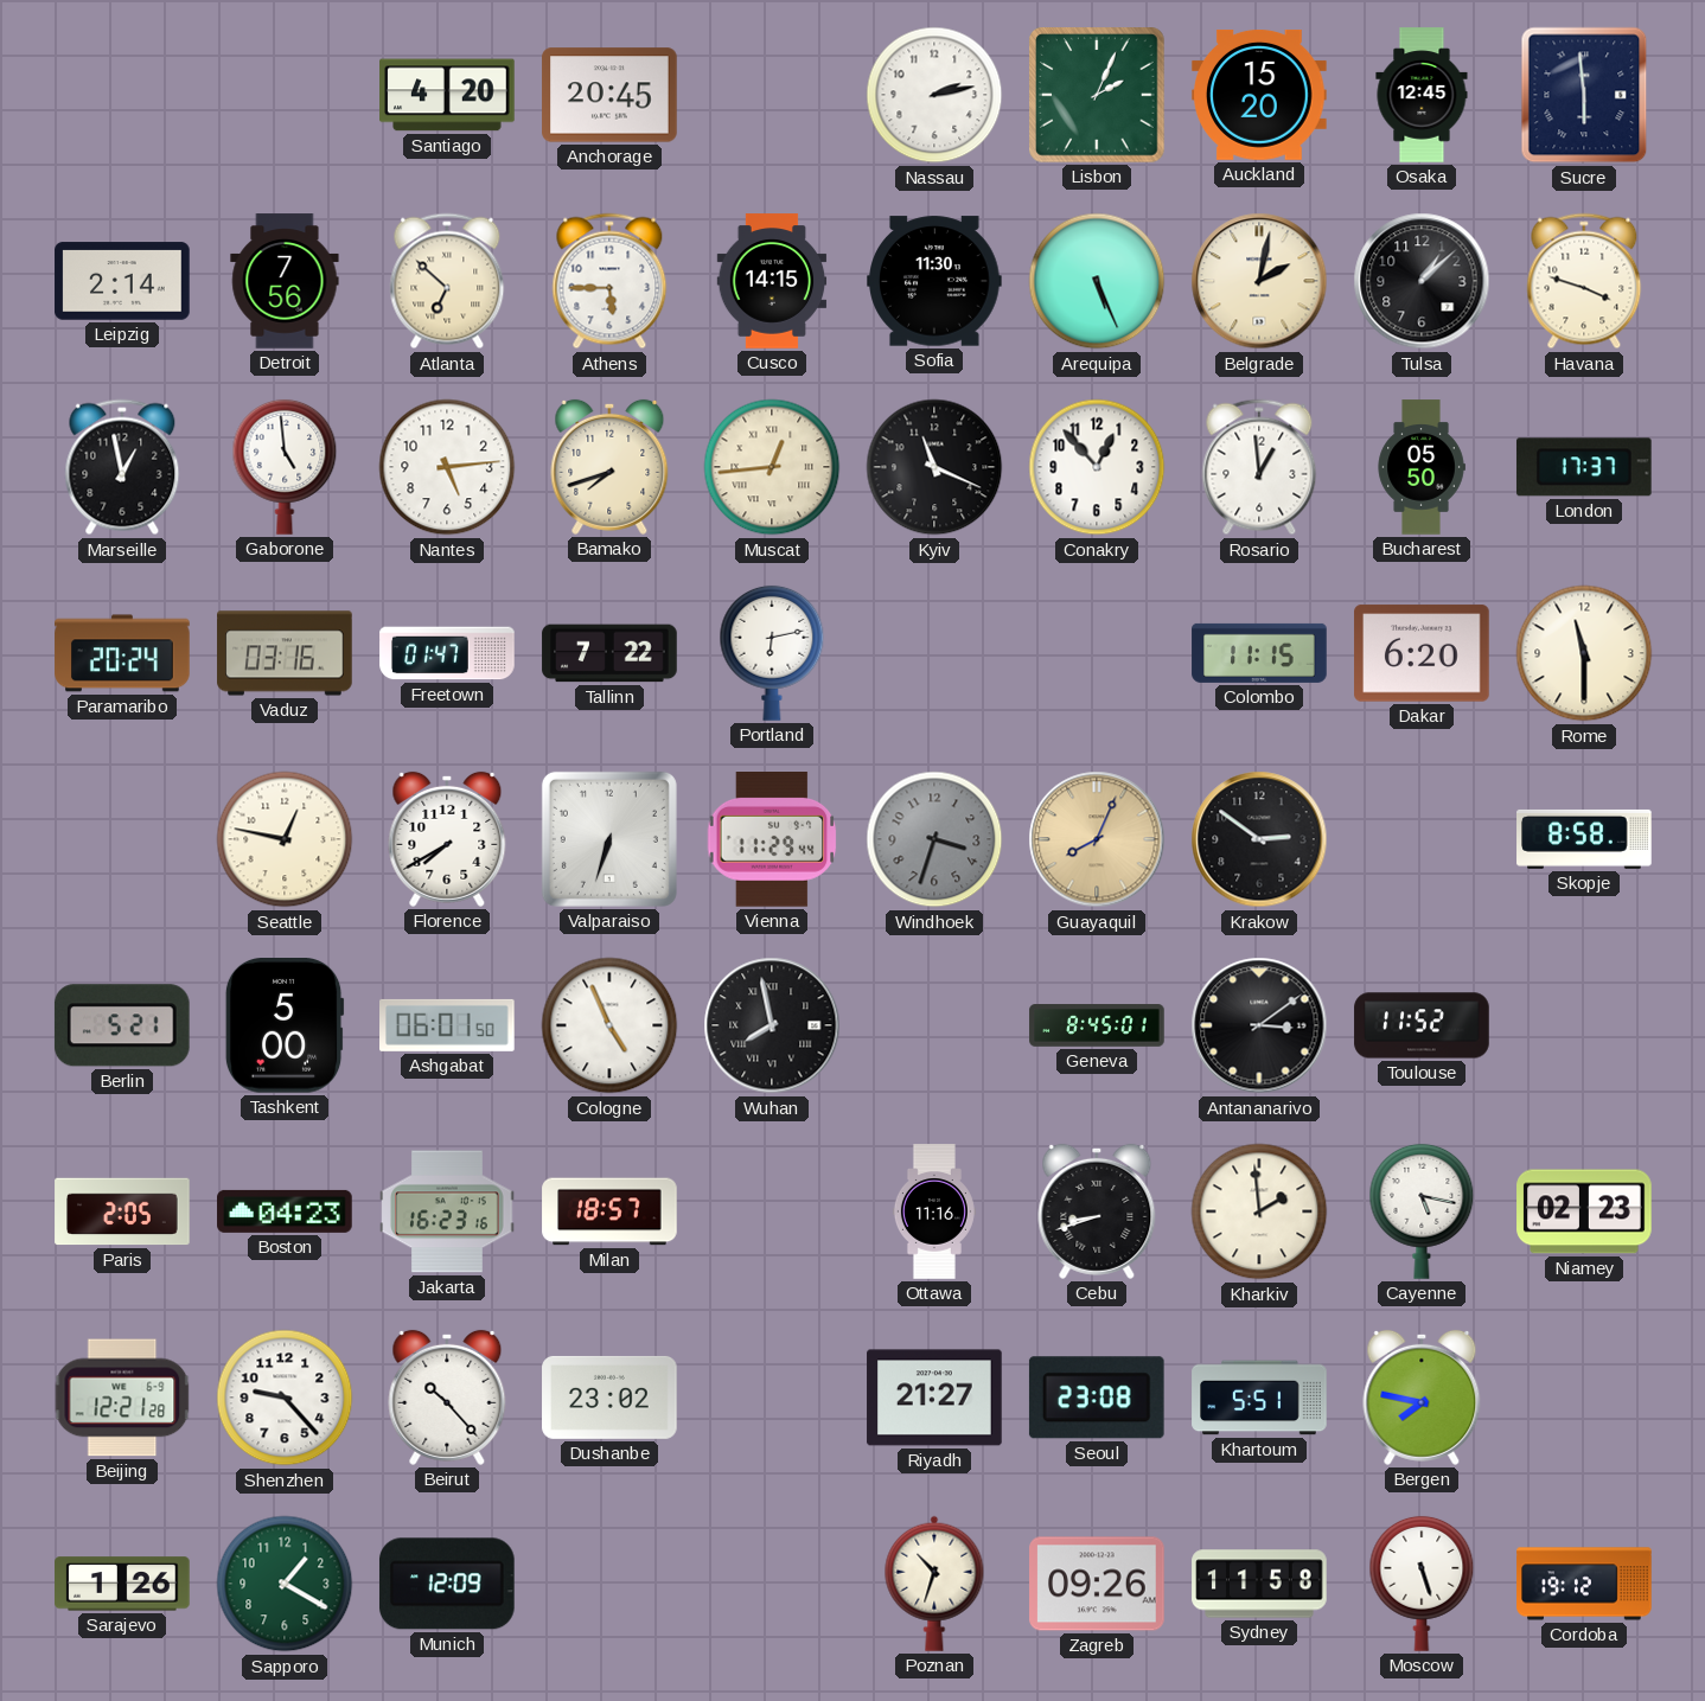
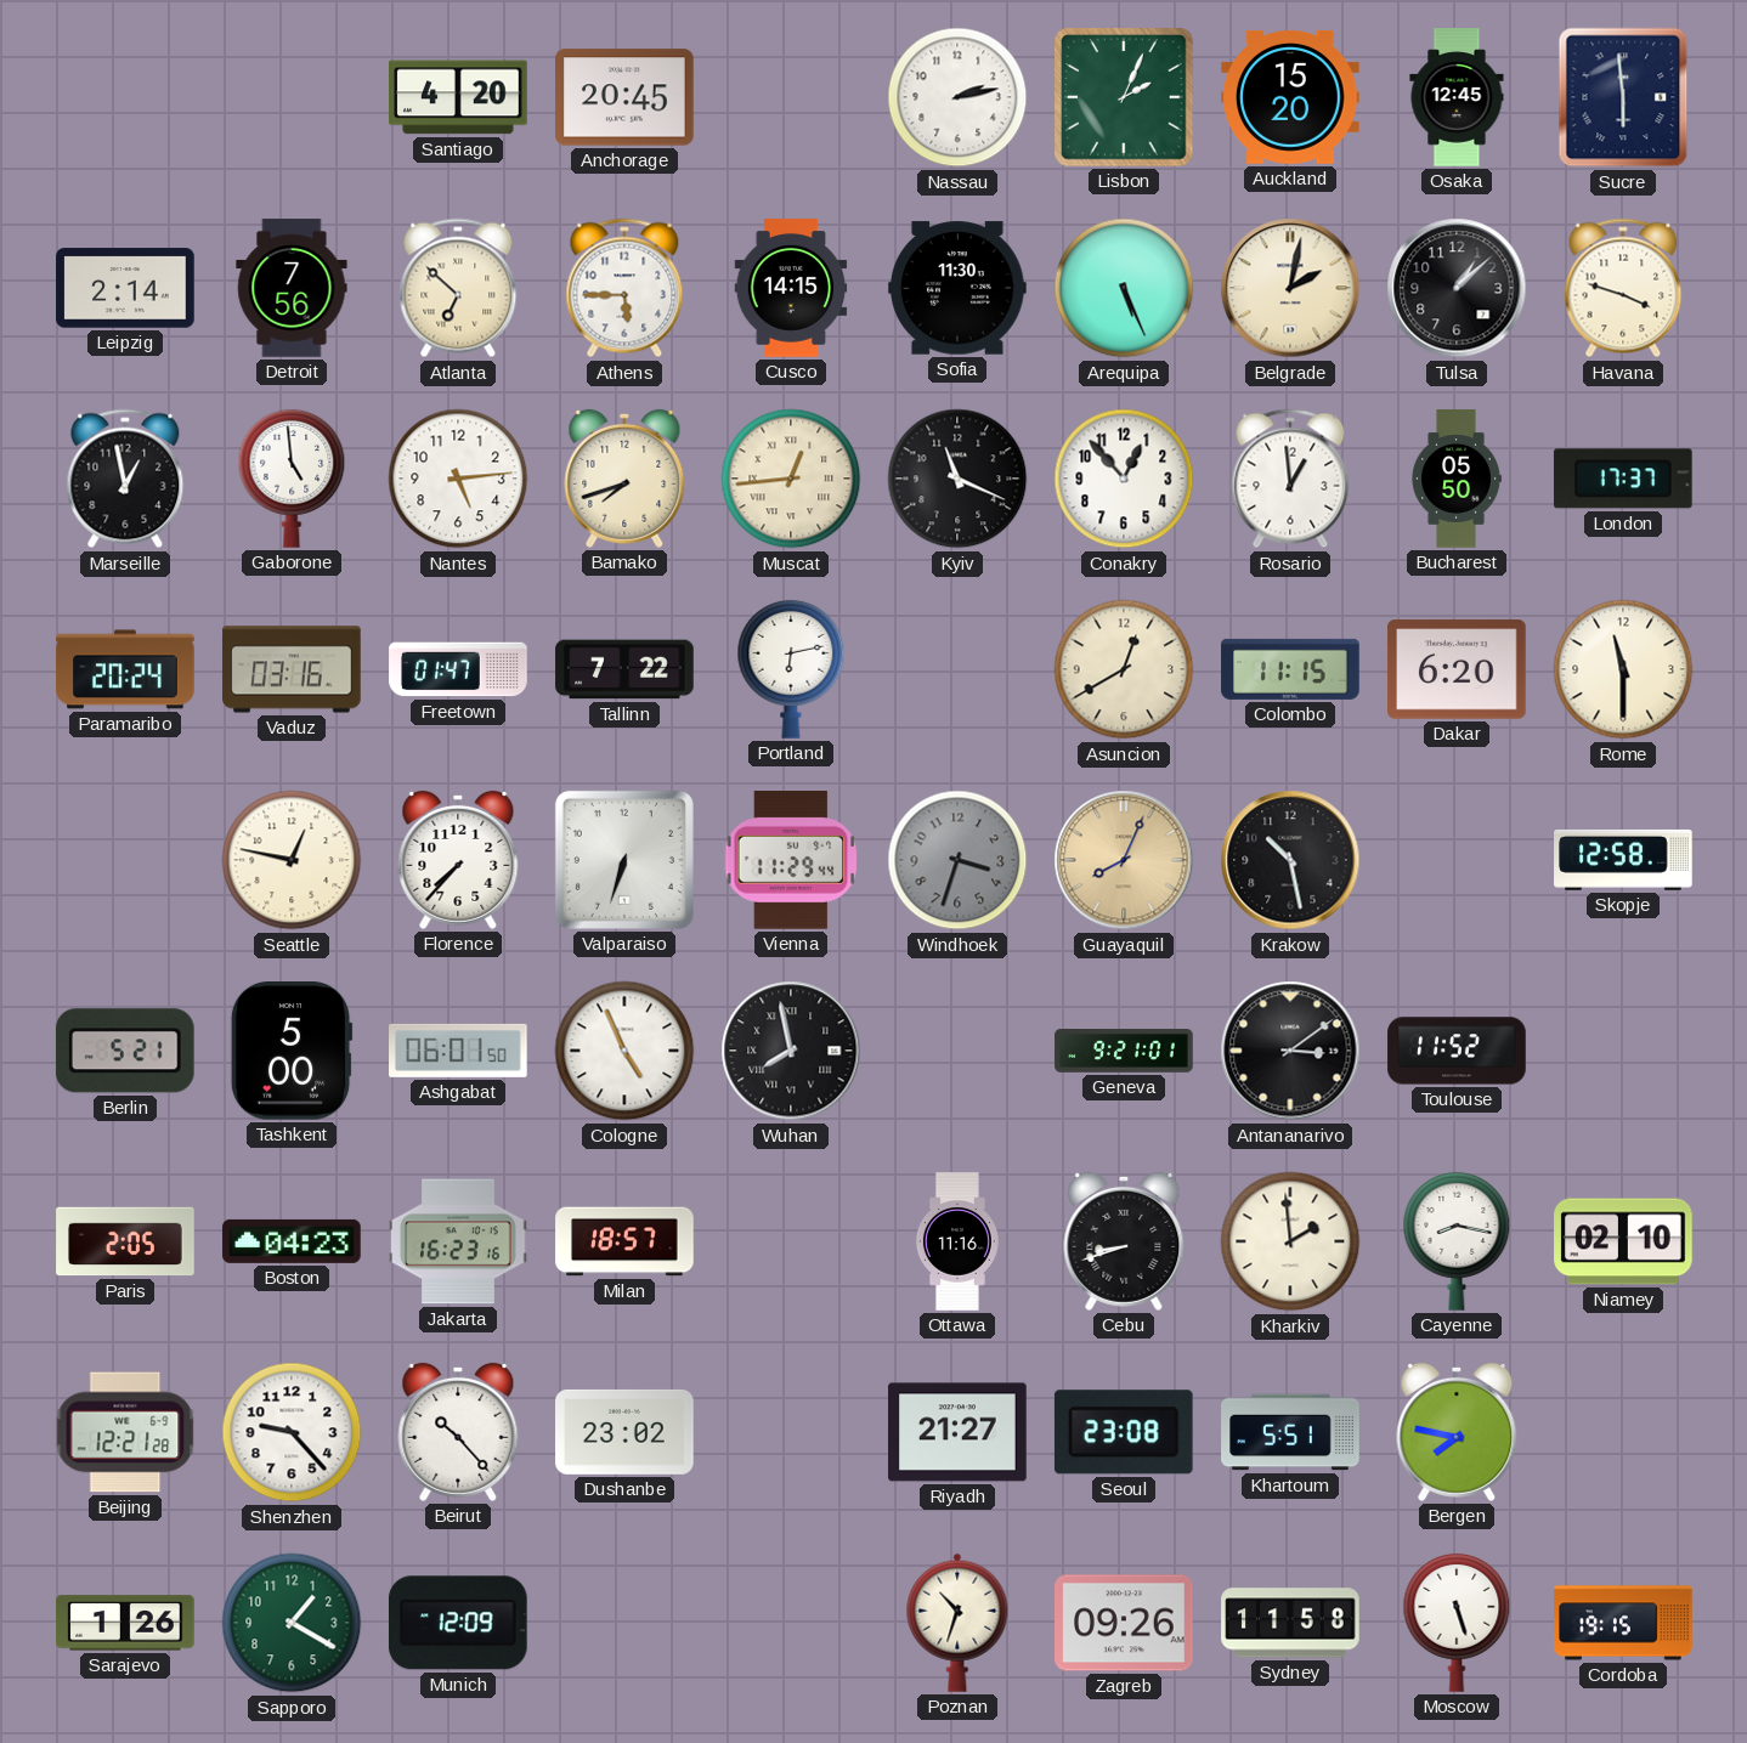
Asuncion: none -> 12:40 (1124, 669)
Florence: 7:40 -> 7:37 (458, 860)
Krakow: 2:51 -> 10:28 (1290, 860)
Skopje: 8:58 -> 12:58 (1623, 860)
Geneva: 8:45 -> 9:21 (1124, 1051)
Cayenne: 5:17 -> 8:17 (1457, 1241)
Niamey: 02:23 -> 02:10 (1623, 1241)
Cordoba: 19:12 -> 19:15 (1623, 1623)
